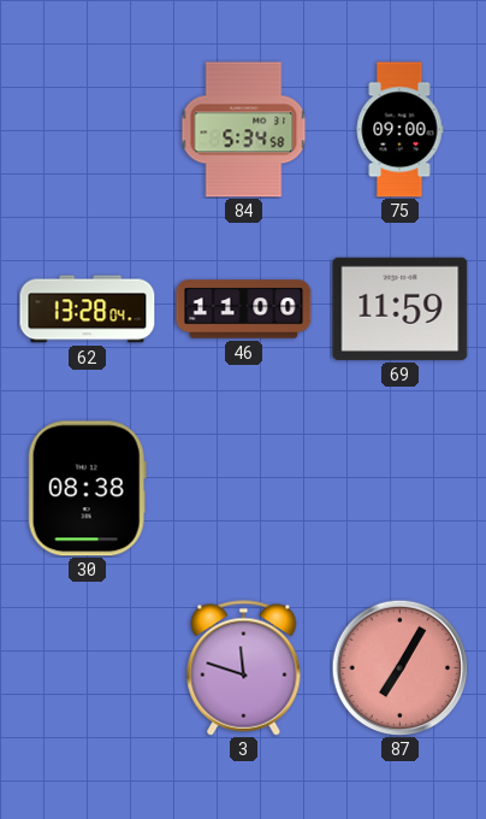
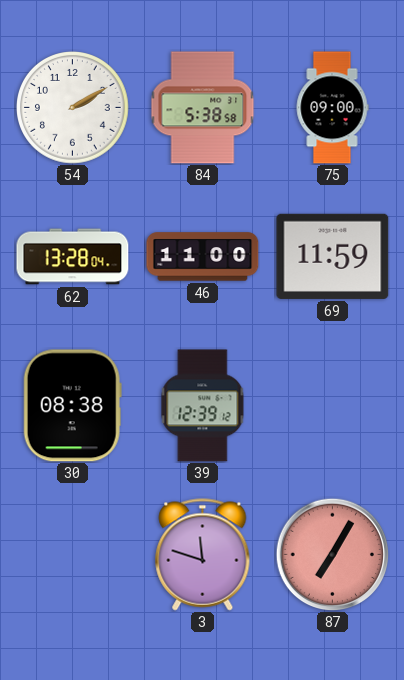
54: none -> 2:10 (73, 108)
84: 5:34 -> 5:38 (203, 108)
39: none -> 12:39 (203, 406)
